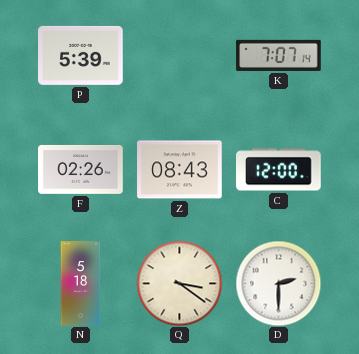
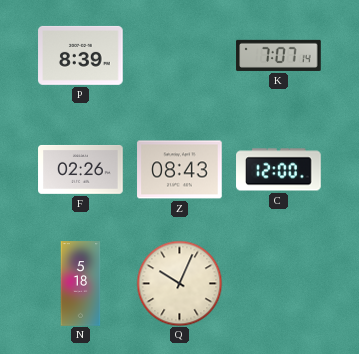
P: 5:39 -> 8:39 (81, 55)
Q: 3:21 -> 10:04 (179, 283)
D: 2:30 -> none (278, 283)
